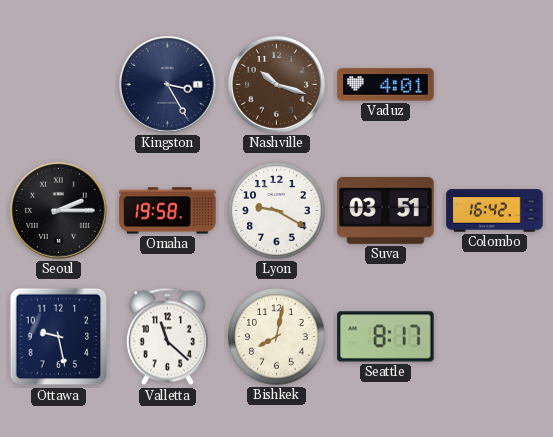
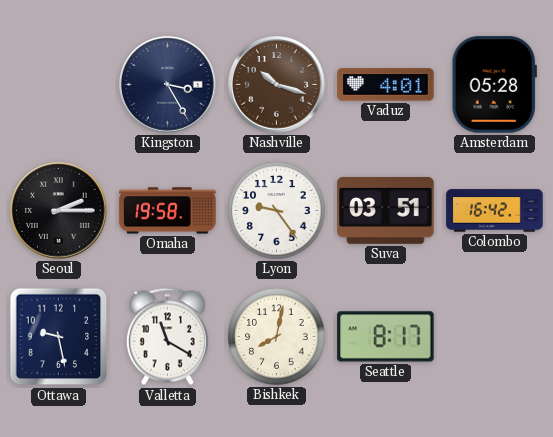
Amsterdam: none -> 05:28 (494, 85)
Lyon: 9:20 -> 9:24 (277, 211)
Valletta: 11:22 -> 11:20 (167, 337)
